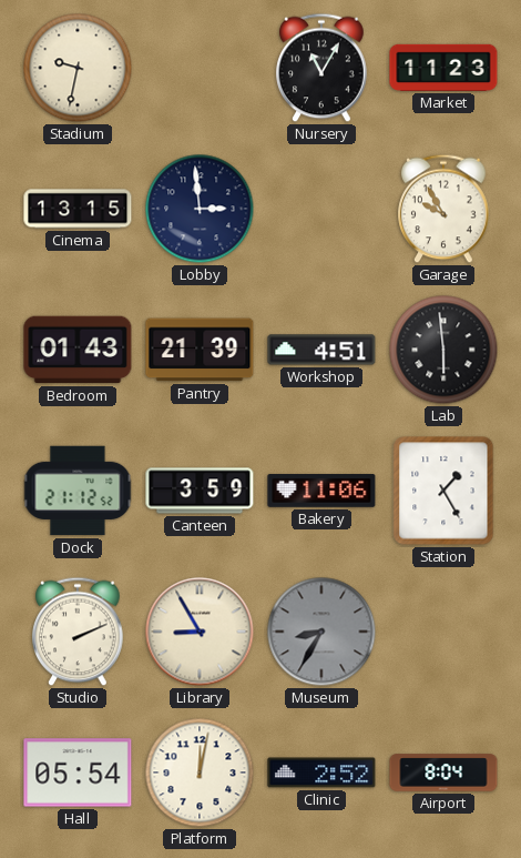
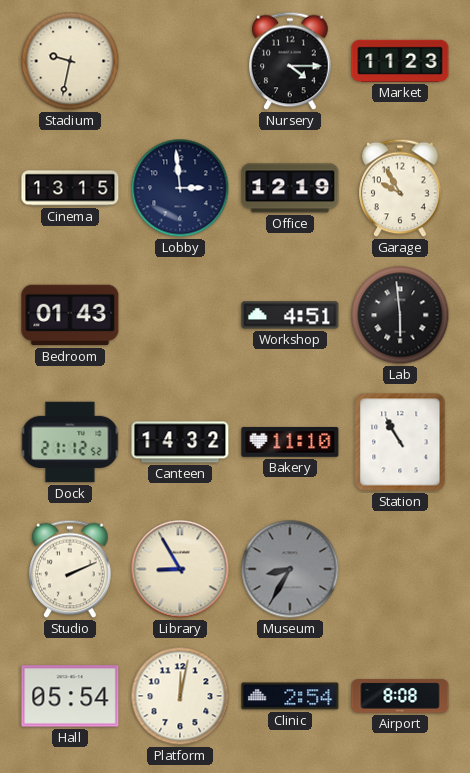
Nursery: 11:05 -> 4:15 (290, 61)
Office: none -> 12:19 (290, 188)
Pantry: 21:39 -> none (200, 350)
Canteen: 3:59 -> 14:32 (180, 442)
Bakery: 11:06 -> 11:10 (290, 443)
Station: 1:25 -> 10:55 (400, 442)
Clinic: 2:52 -> 2:54 (290, 696)
Airport: 8:04 -> 8:08 (400, 696)
